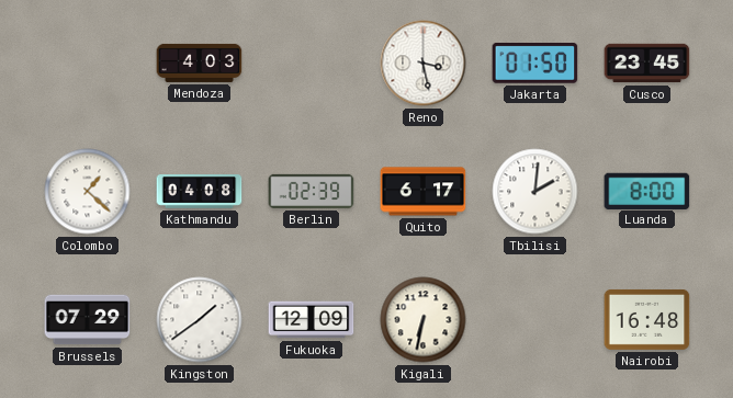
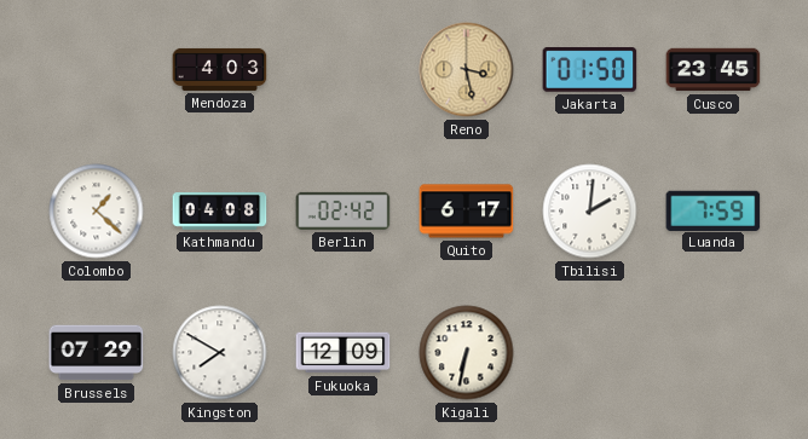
Reno dial: white -> champagne (467, 70)
Berlin: 02:39 -> 02:42 (344, 210)
Luanda: 8:00 -> 7:59 (714, 210)
Kingston: 1:39 -> 7:50 (220, 353)
Nairobi: 16:48 -> none (647, 319)
